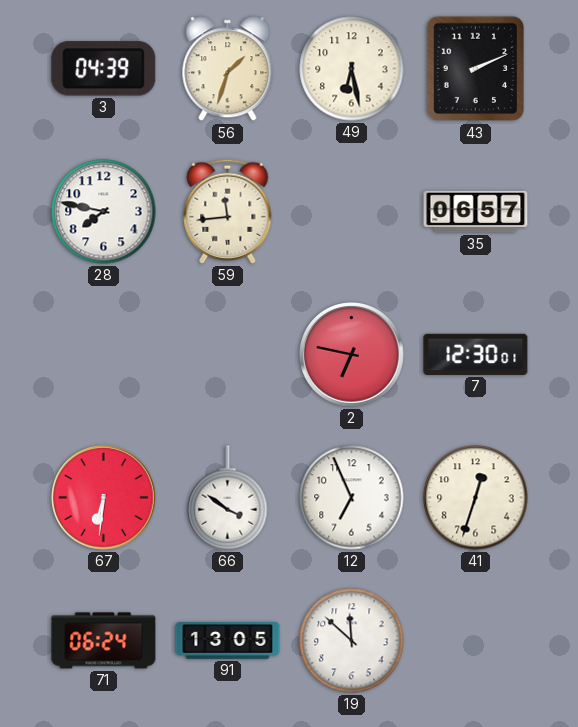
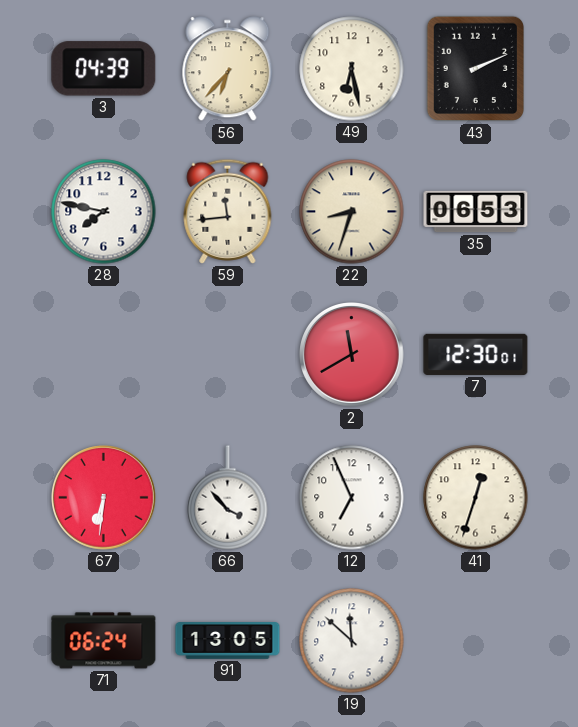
56: 1:33 -> 6:37 (228, 69)
22: none -> 8:33 (352, 212)
35: 06:57 -> 06:53 (476, 212)
2: 6:47 -> 11:40 (352, 355)
66: 3:51 -> 3:53 (228, 498)
